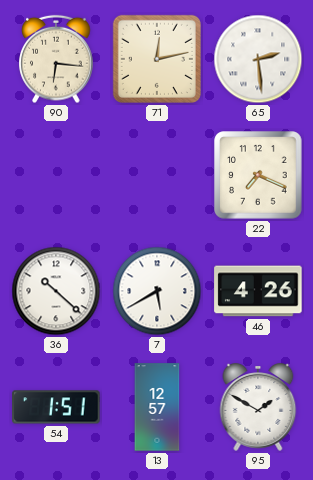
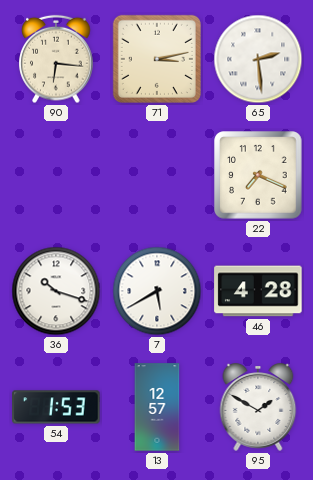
71: 12:13 -> 3:13 (157, 59)
36: 10:22 -> 10:18 (56, 291)
46: 4:26 -> 4:28 (258, 291)
54: 1:51 -> 1:53 (56, 407)
